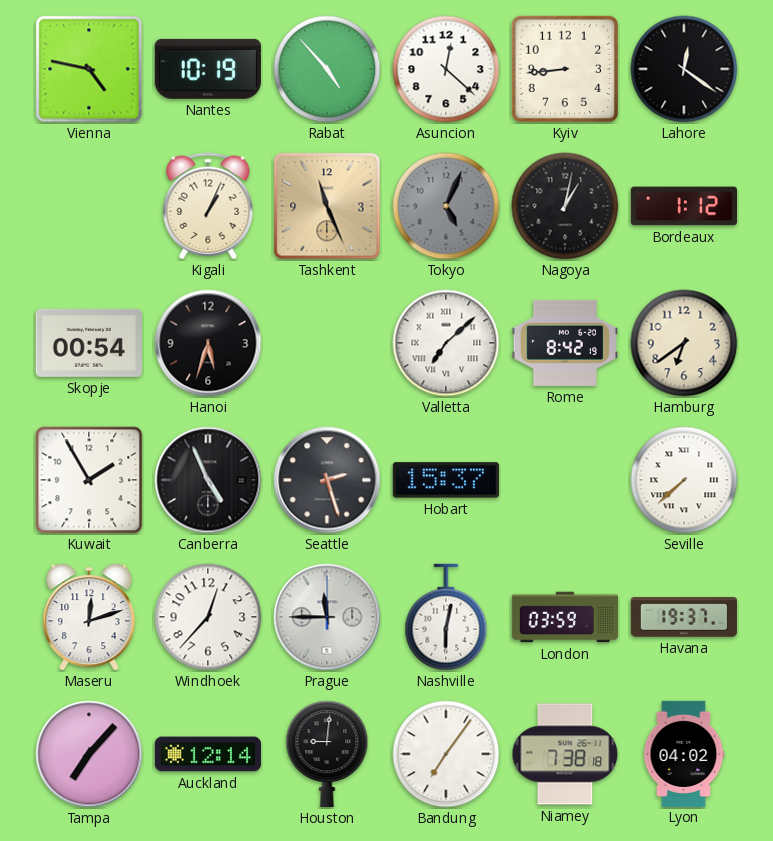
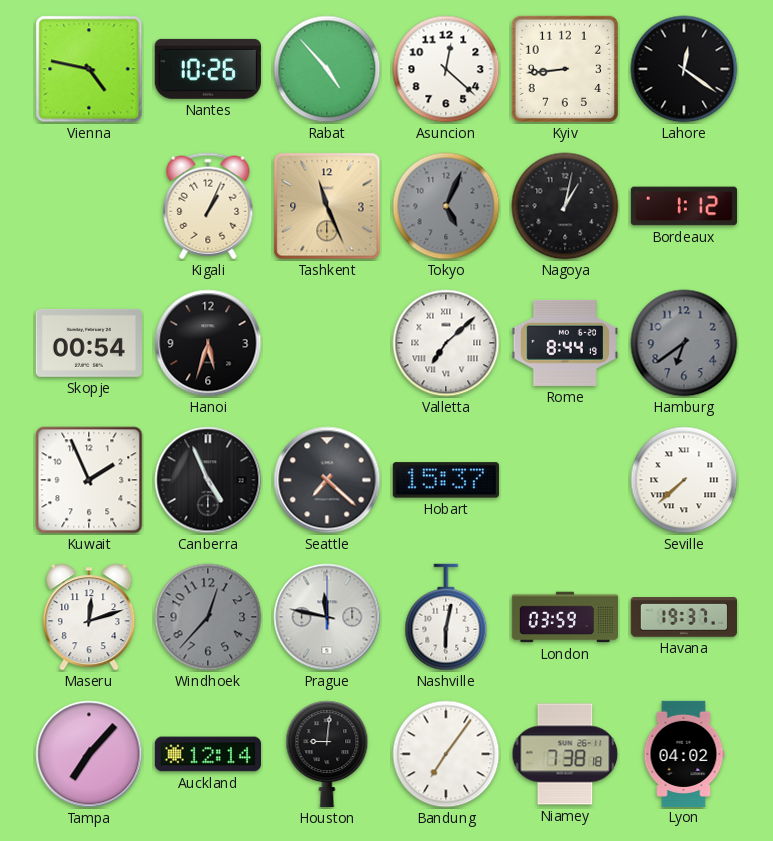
Nantes: 10:19 -> 10:26 (208, 69)
Rome: 8:42 -> 8:44 (565, 343)
Hamburg dial: cream -> grey (684, 343)
Kuwait: 1:55 -> 1:56 (89, 480)
Seattle: 2:27 -> 7:22 (327, 480)
Windhoek dial: white -> grey (208, 617)
Prague: 11:45 -> 11:47 (327, 617)
